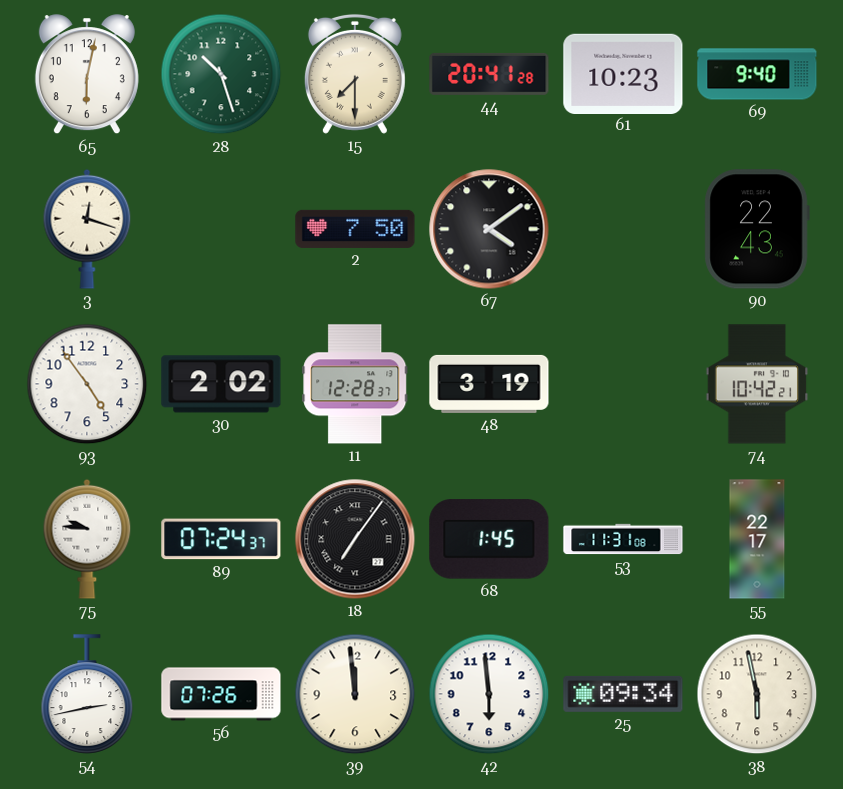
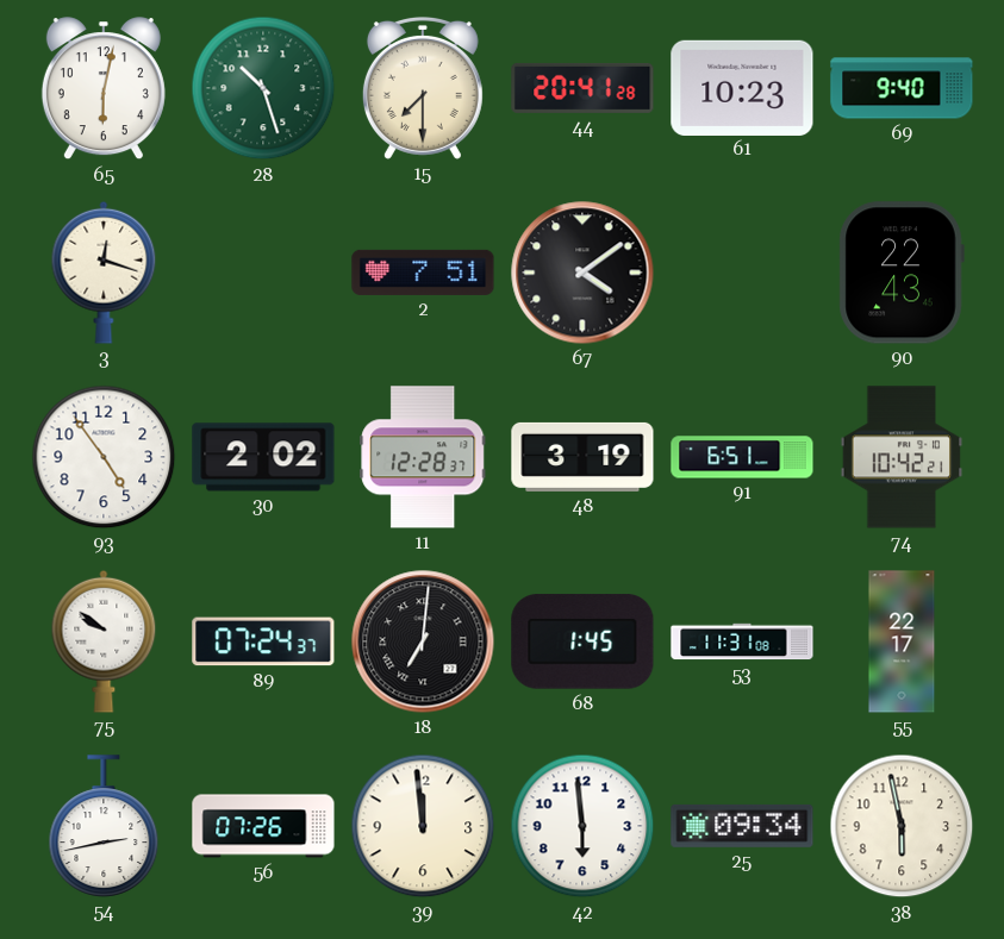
2: 7:50 -> 7:51 (423, 273)
91: none -> 6:51 (742, 457)
75: 9:46 -> 9:51 (104, 641)
18: 7:06 -> 7:01 (423, 641)
